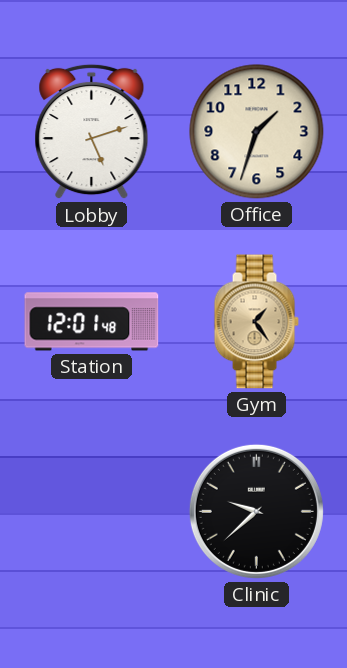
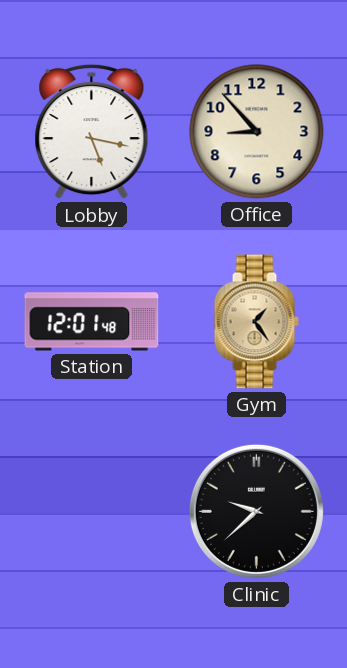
Lobby: 5:12 -> 5:17 (92, 132)
Office: 1:33 -> 8:53 (257, 132)
